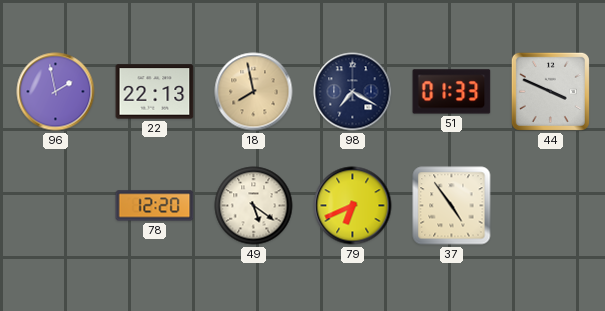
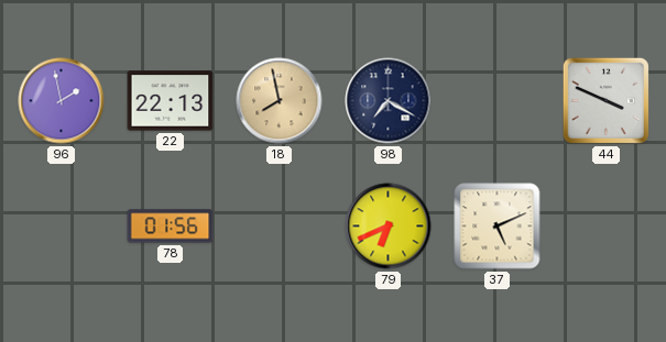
51: 01:33 -> none (452, 92)
78: 12:20 -> 01:56 (171, 227)
49: 5:21 -> none (254, 206)
37: 4:54 -> 5:11 (498, 227)
